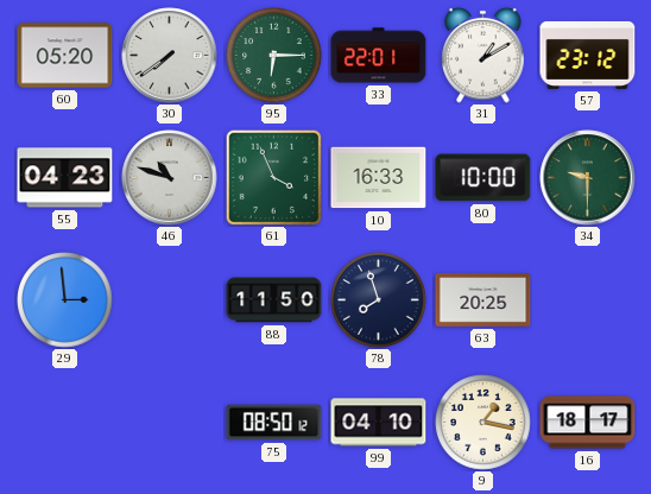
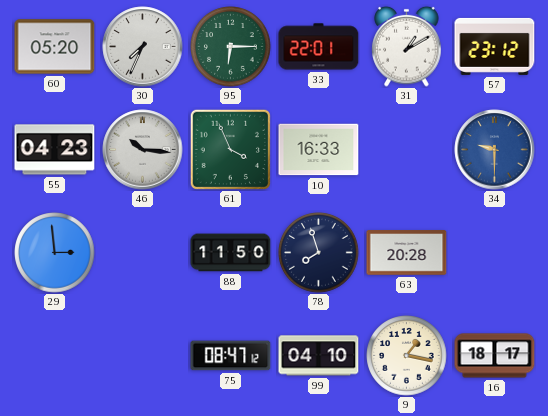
30: 7:39 -> 7:34 (143, 47)
46: 10:48 -> 10:16 (143, 150)
80: 10:00 -> none (483, 178)
34 dial: green -> blue (495, 150)
63: 20:25 -> 20:28 (407, 253)
75: 08:50 -> 08:47 (231, 356)
